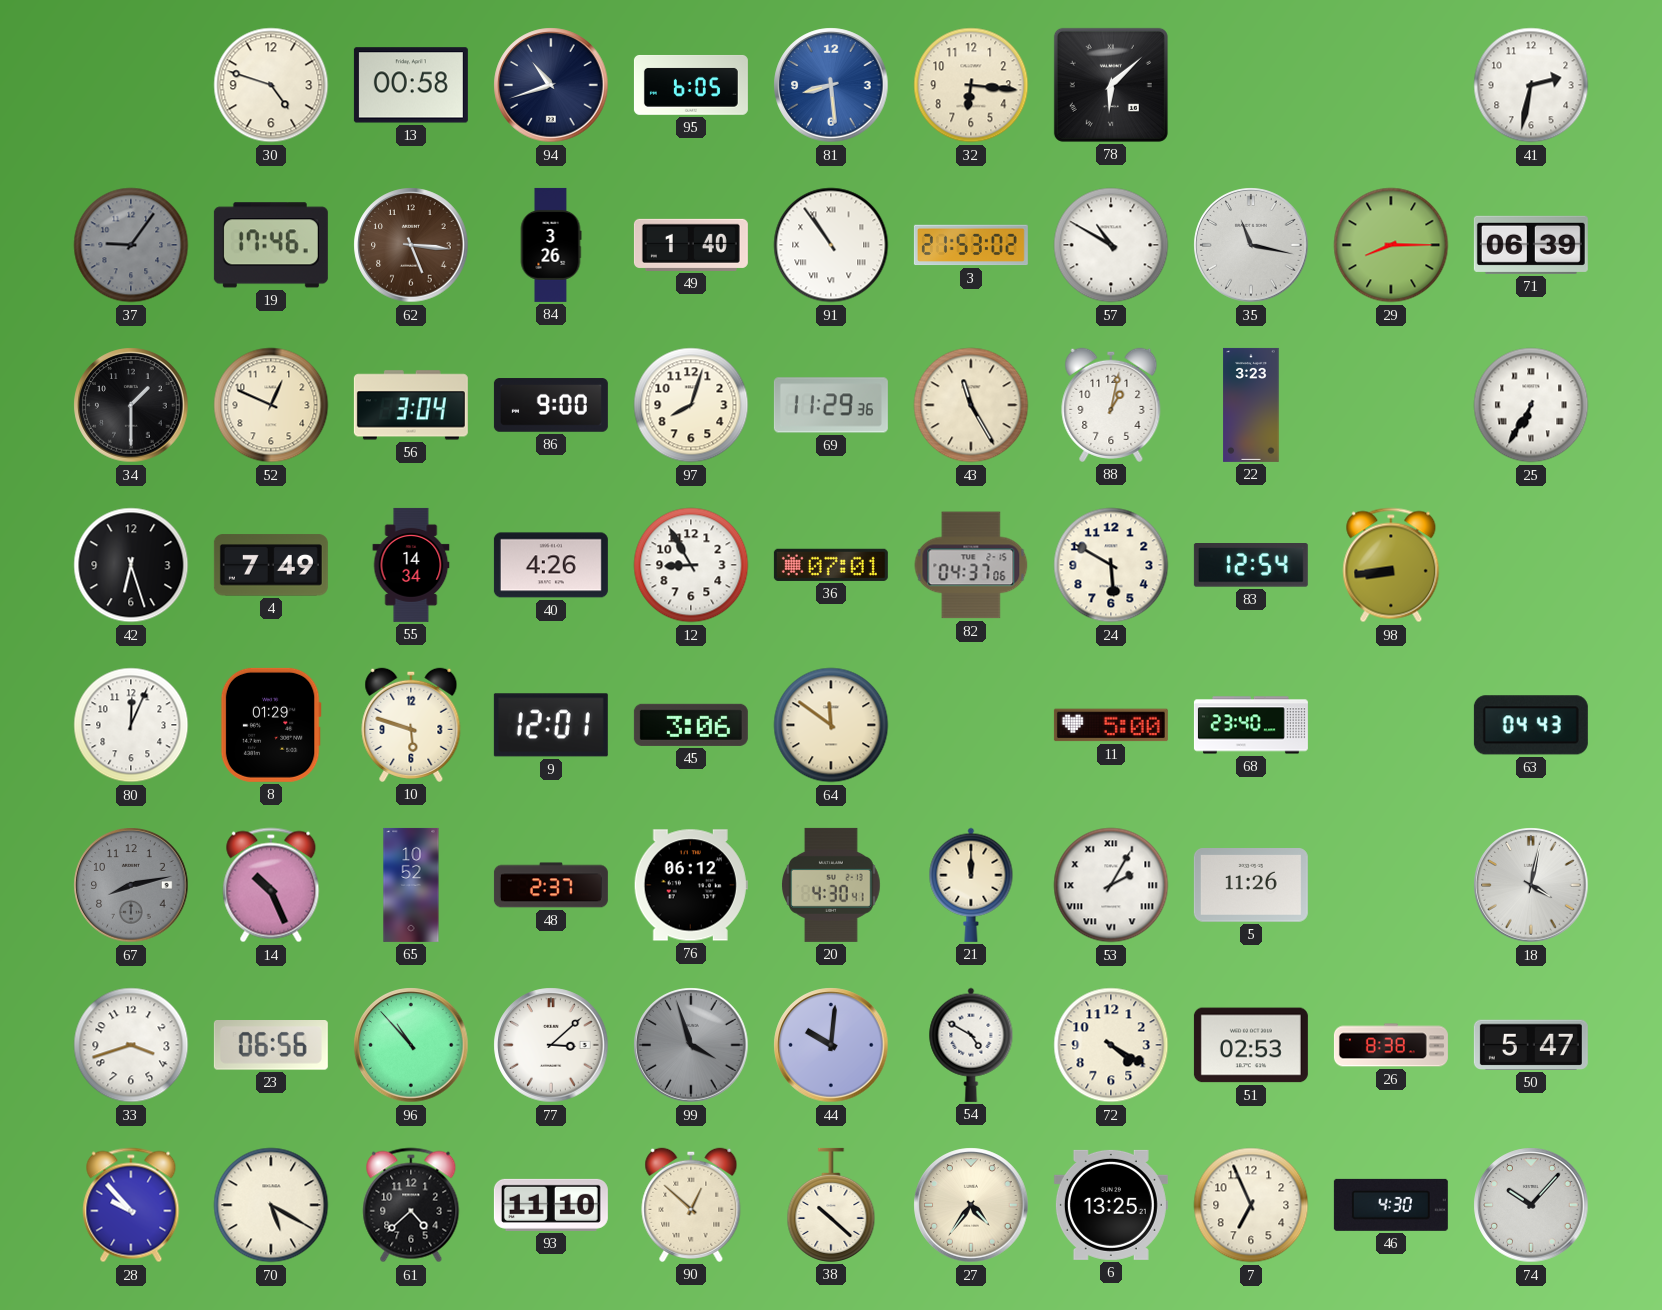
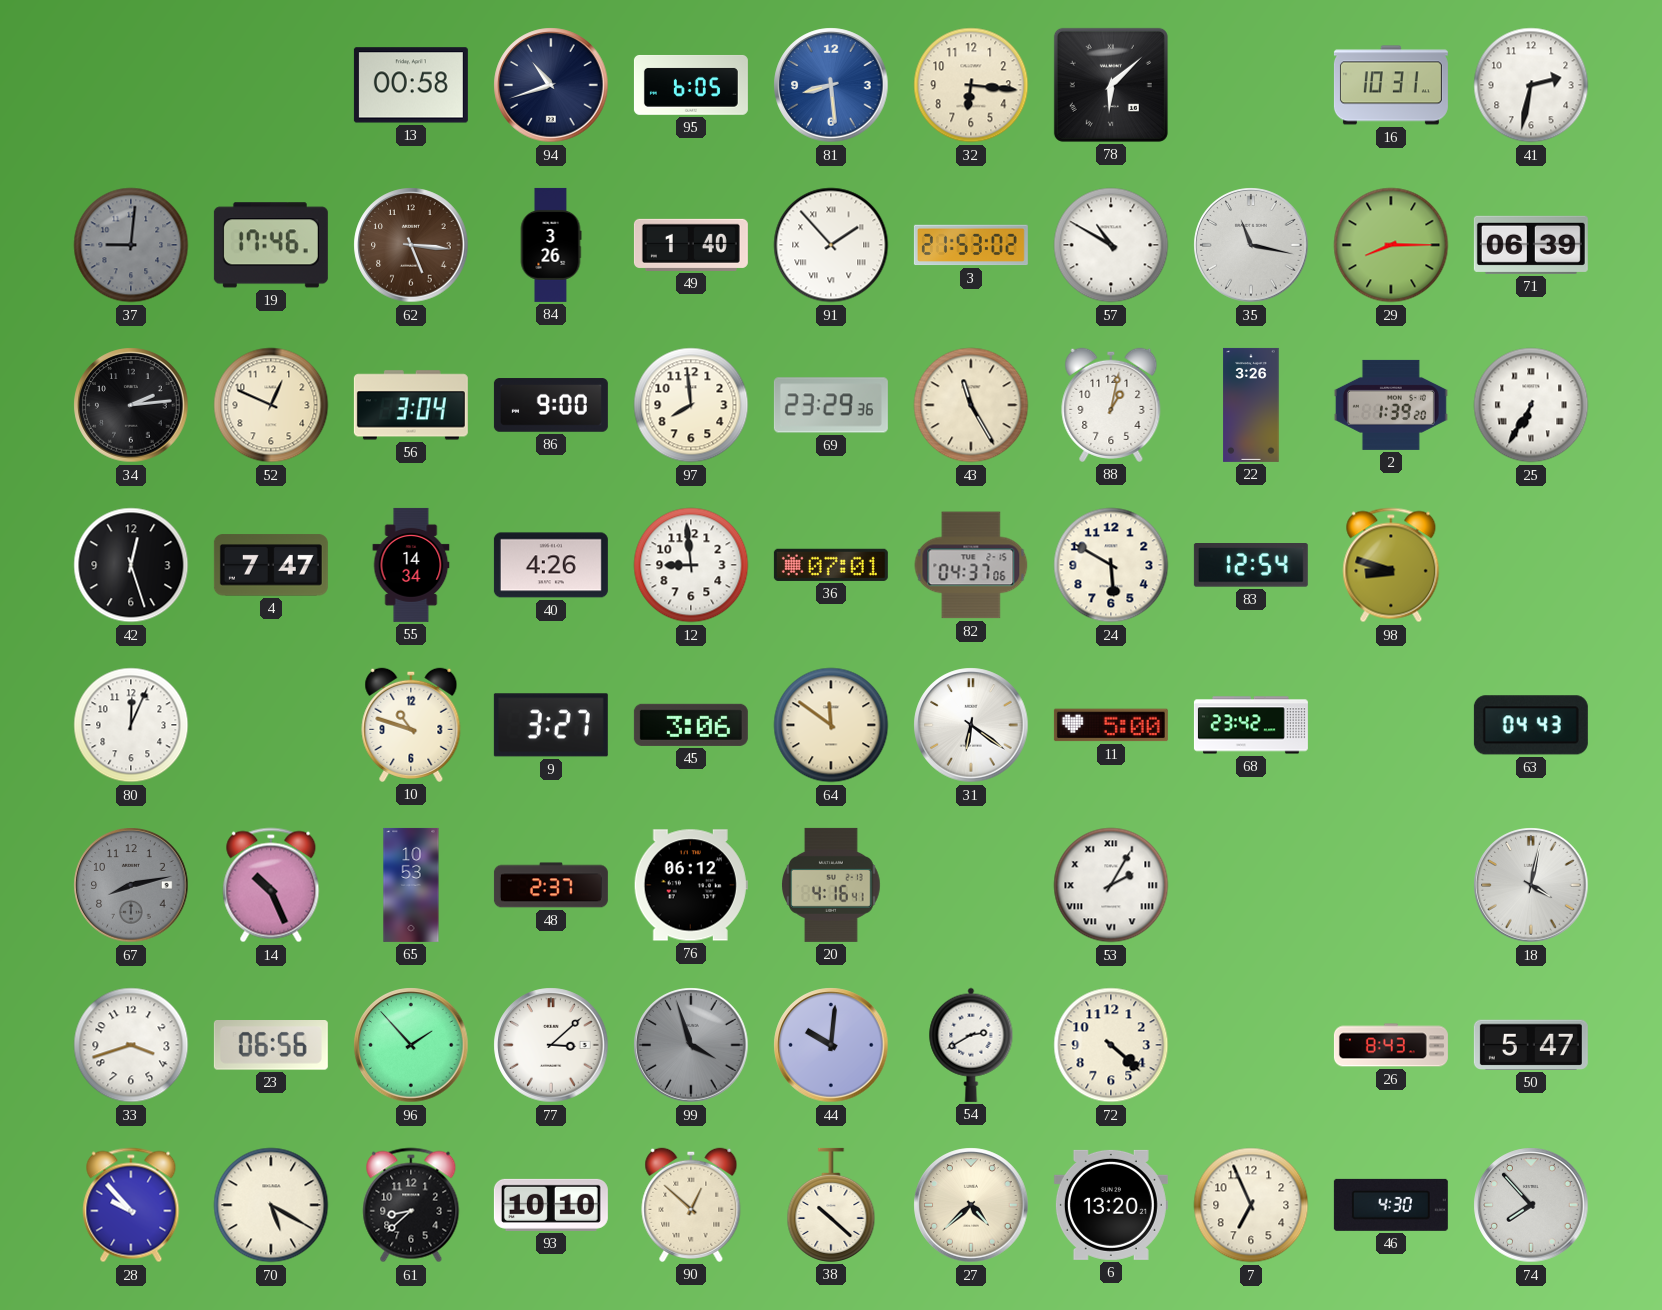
30: 4:48 -> none (271, 85)
16: none -> 10:31 (1391, 85)
37: 9:06 -> 9:01 (131, 245)
91: 10:54 -> 1:53 (831, 245)
34: 1:30 -> 2:14 (131, 405)
97: 8:03 -> 7:59 (691, 405)
69: 11:29 -> 23:29 (831, 405)
22: 3:23 -> 3:26 (1251, 405)
2: none -> 1:39 (1391, 405)
42: 6:27 -> 12:27 (131, 565)
4: 7:49 -> 7:47 (271, 565)
12: 8:55 -> 8:59 (691, 565)
98: 8:44 -> 8:48 (1391, 565)
8: 01:29 -> none (271, 725)
10: 5:48 -> 10:48 (411, 725)
9: 12:01 -> 3:27 (551, 725)
31: none -> 6:21 (971, 725)
68: 23:40 -> 23:42 (1251, 725)
65: 10:52 -> 10:53 (411, 885)
20: 4:30 -> 4:16 (831, 885)
21: 12:00 -> none (971, 885)
5: 11:26 -> none (1251, 886)
96: 10:53 -> 1:53 (411, 1045)
54: 4:50 -> 2:40 (971, 1045)
72: 4:20 -> 4:22 (1111, 1045)
51: 02:53 -> none (1251, 1045)
26: 8:38 -> 8:43 (1391, 1045)
61: 4:38 -> 8:38 (411, 1205)
93: 11:10 -> 10:10 (551, 1205)
27: 4:36 -> 4:38 (971, 1205)
6: 13:25 -> 13:20 (1111, 1205)
74: 10:07 -> 7:53 (1531, 1205)
